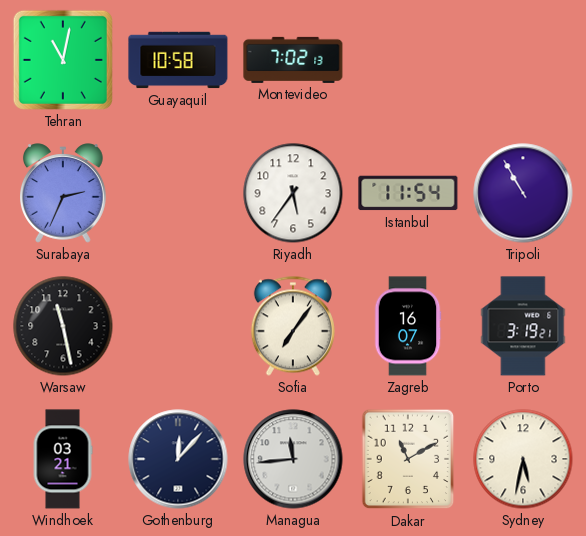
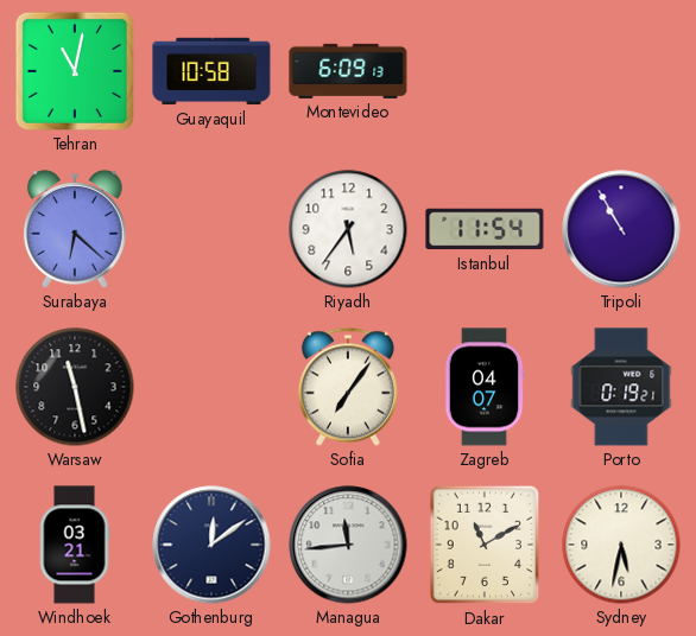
Montevideo: 7:02 -> 6:09 (348, 71)
Surabaya: 2:34 -> 6:22 (76, 229)
Zagreb: 16:07 -> 04:07 (485, 387)
Porto: 3:19 -> 0:19 (621, 387)
Gothenburg: 12:07 -> 12:09 (211, 545)
